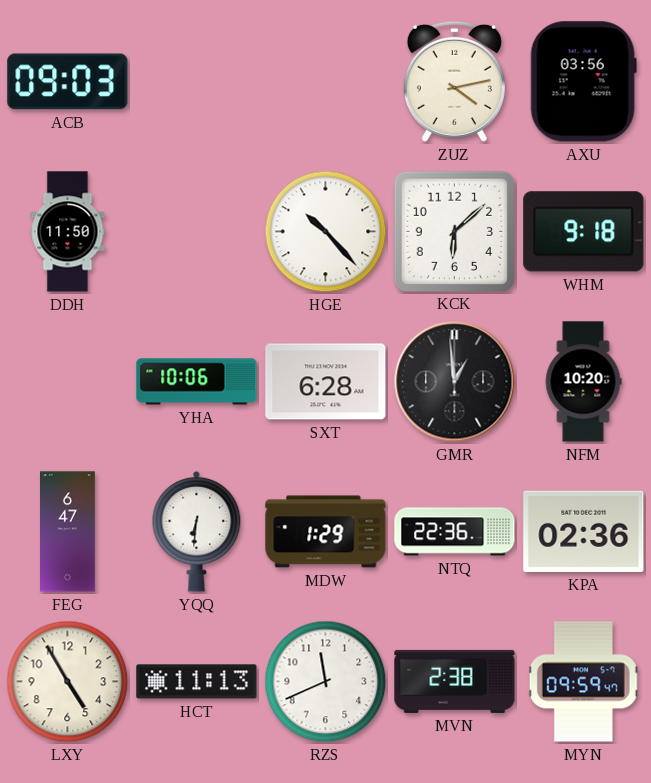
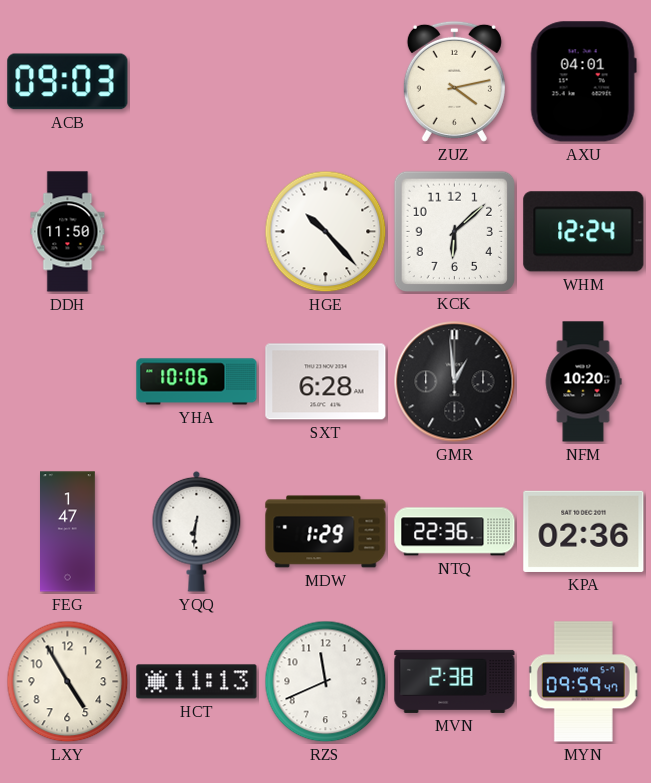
AXU: 03:56 -> 04:01 (583, 82)
WHM: 9:18 -> 12:24 (584, 232)
FEG: 6:47 -> 1:47 (68, 532)
